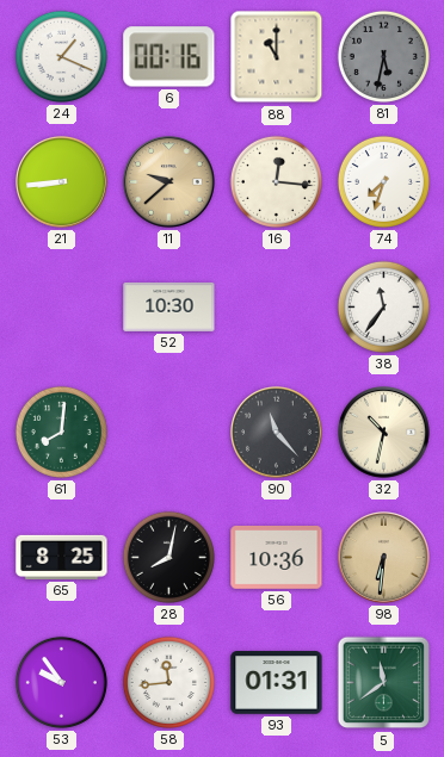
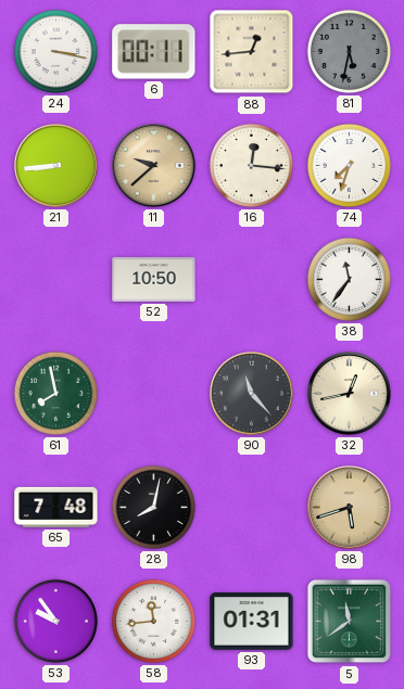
24: 1:19 -> 3:17 (55, 51)
6: 00:16 -> 00:11 (154, 52)
88: 11:00 -> 12:44 (252, 52)
52: 10:30 -> 10:50 (154, 280)
61: 8:01 -> 7:58 (55, 393)
32: 10:32 -> 12:43 (350, 394)
65: 8:25 -> 7:48 (56, 507)
56: 10:36 -> none (277, 558)
98: 6:31 -> 5:42 (350, 508)
